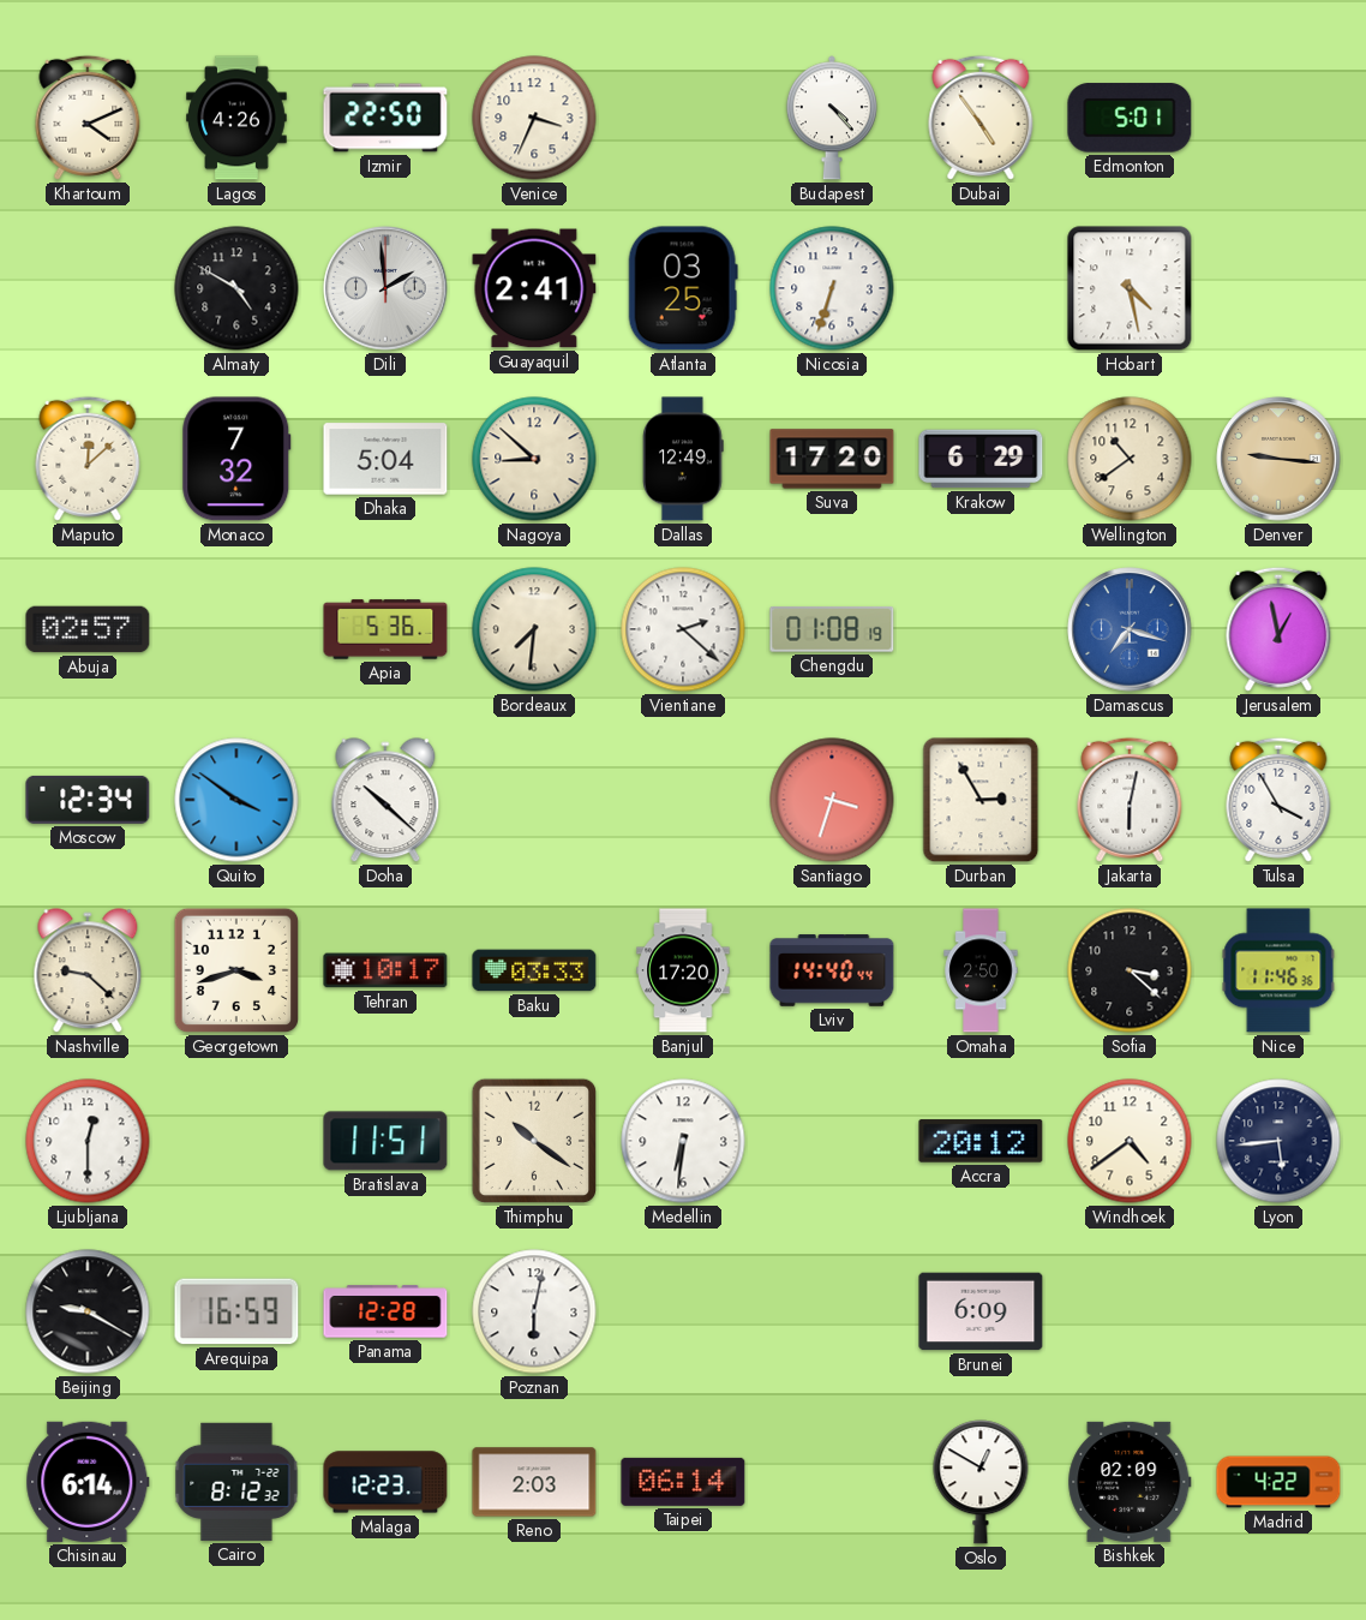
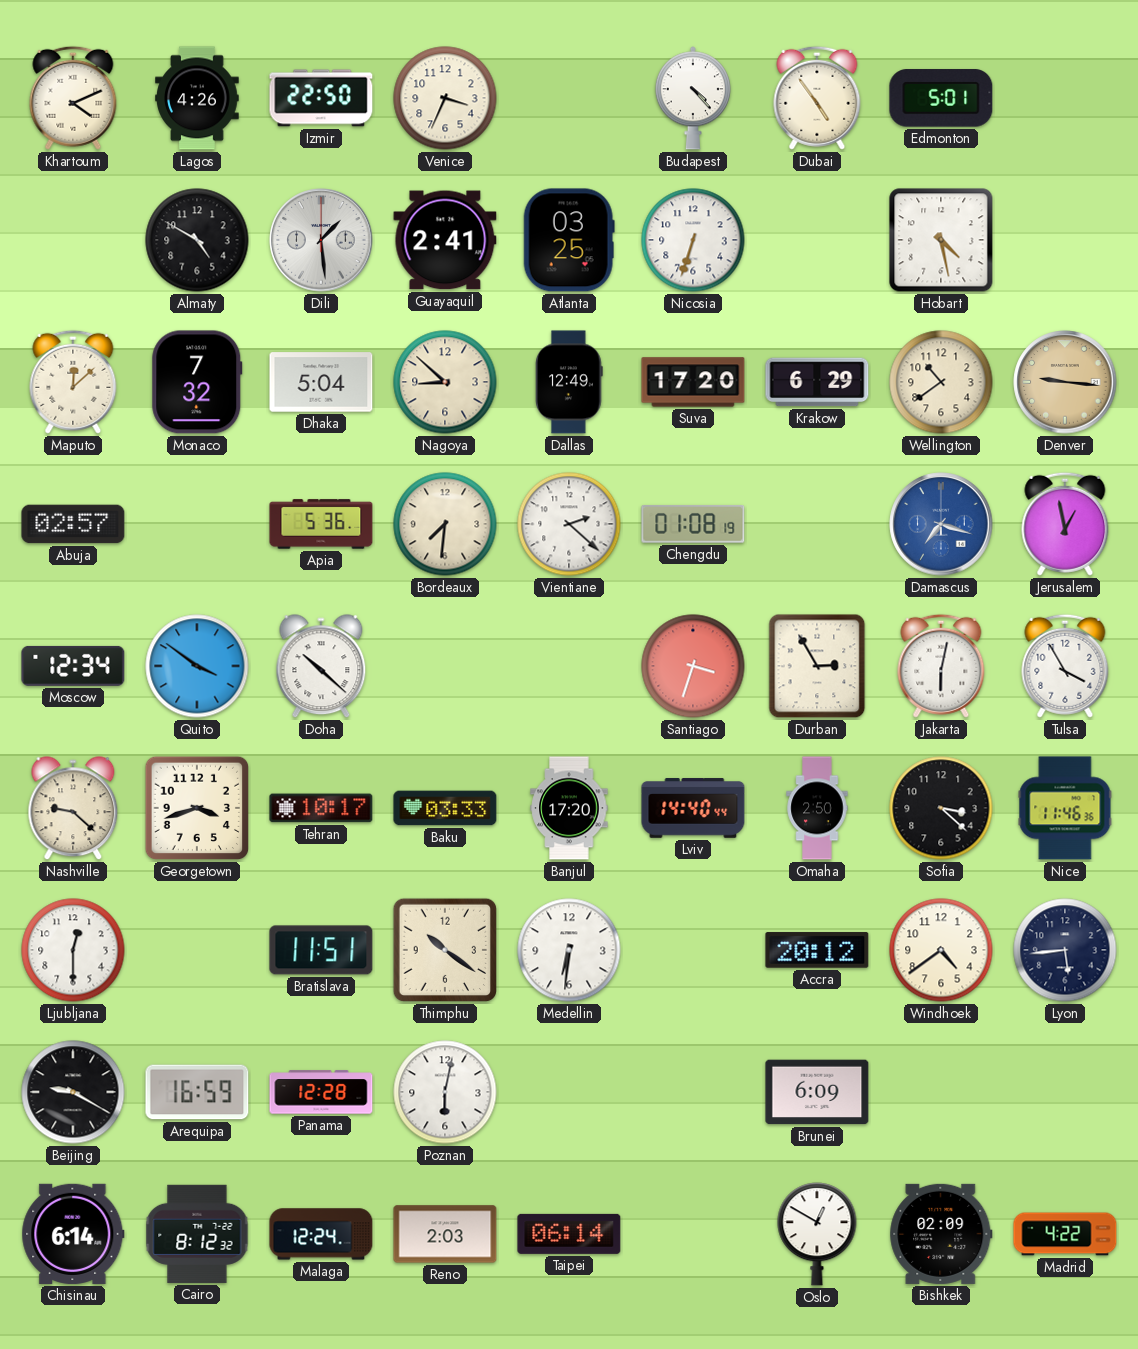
Dili: 1:59 -> 1:29 (321, 240)
Malaga: 12:23 -> 12:24 (321, 1234)
